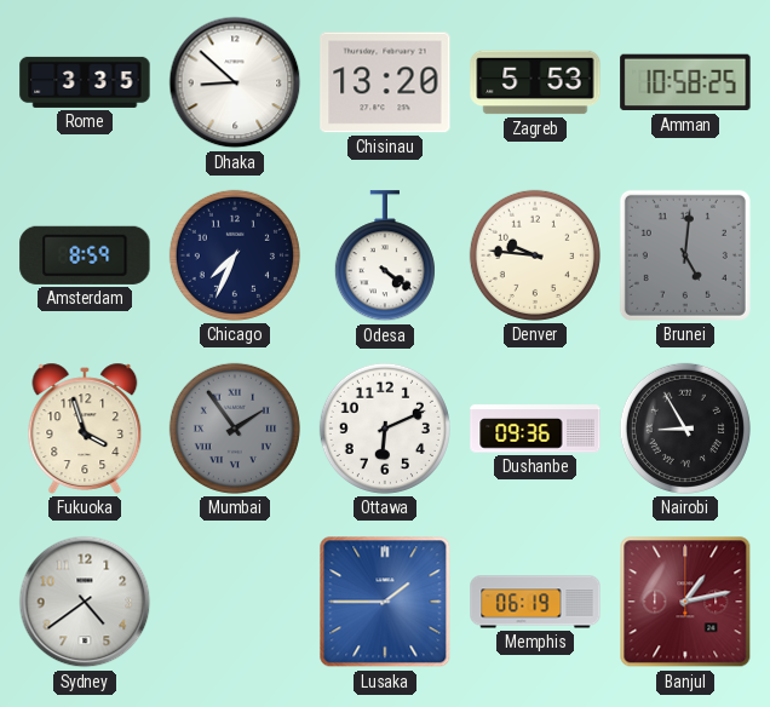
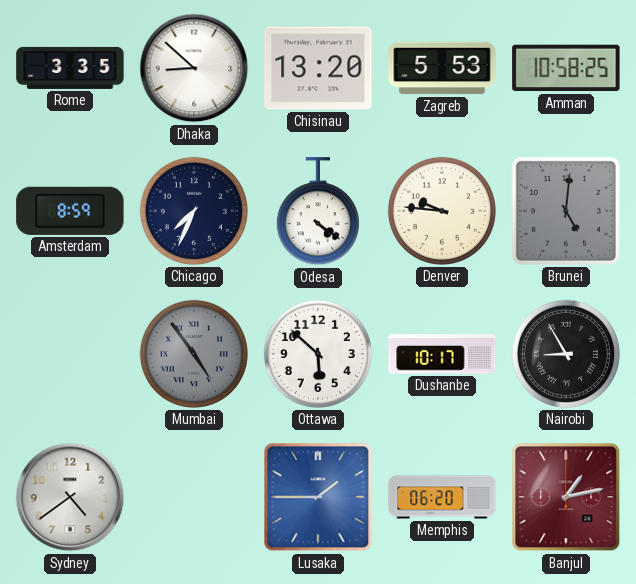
Fukuoka: 3:57 -> none (85, 429)
Mumbai: 1:54 -> 4:54 (194, 354)
Ottawa: 6:11 -> 5:52 (318, 354)
Dushanbe: 09:36 -> 10:17 (442, 354)
Memphis: 06:19 -> 06:20 (442, 497)
